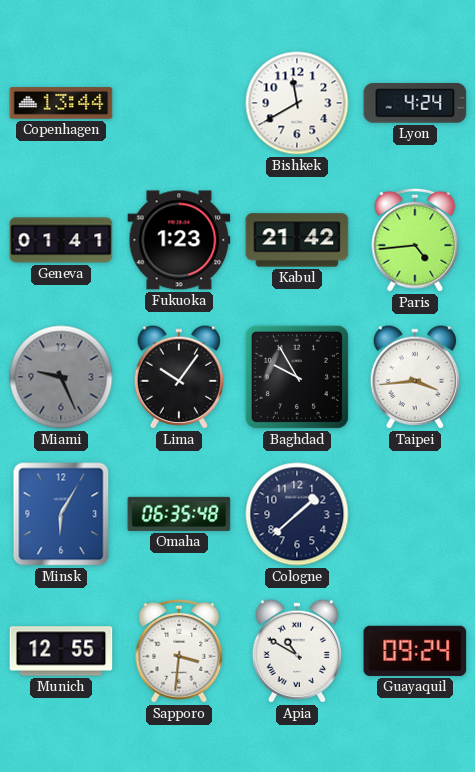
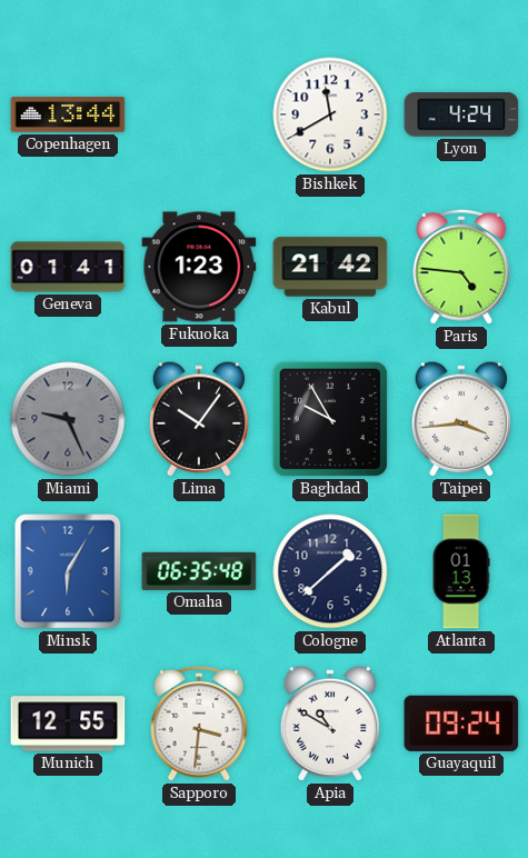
Paris: 4:44 -> 4:46 (461, 267)
Atlanta: none -> 01:13 (461, 571)
